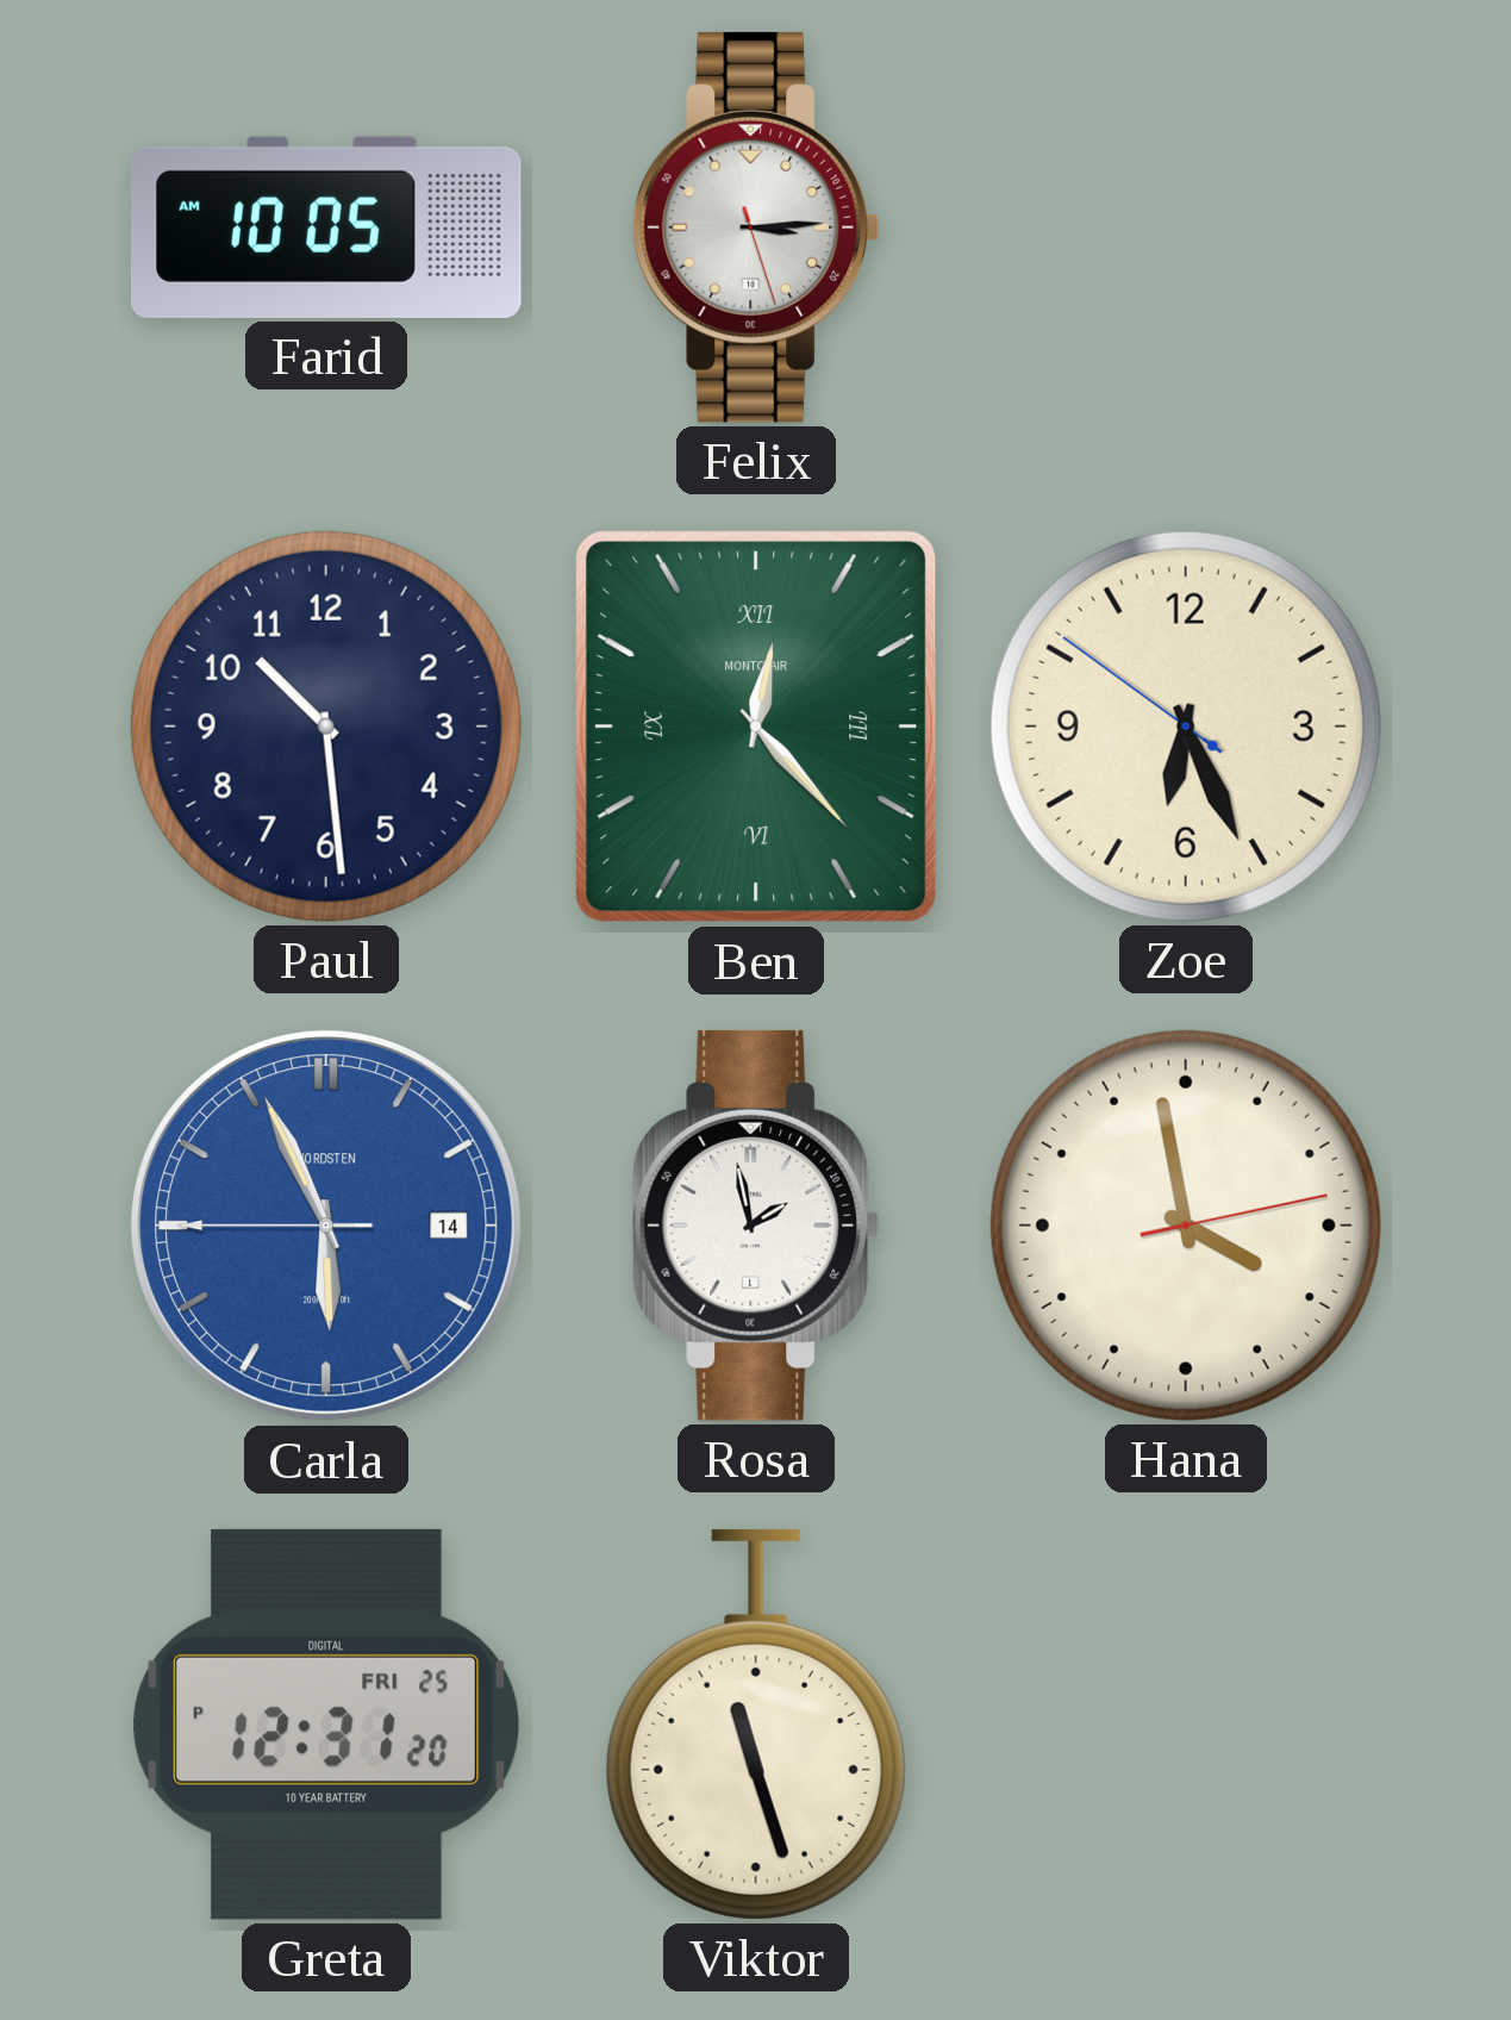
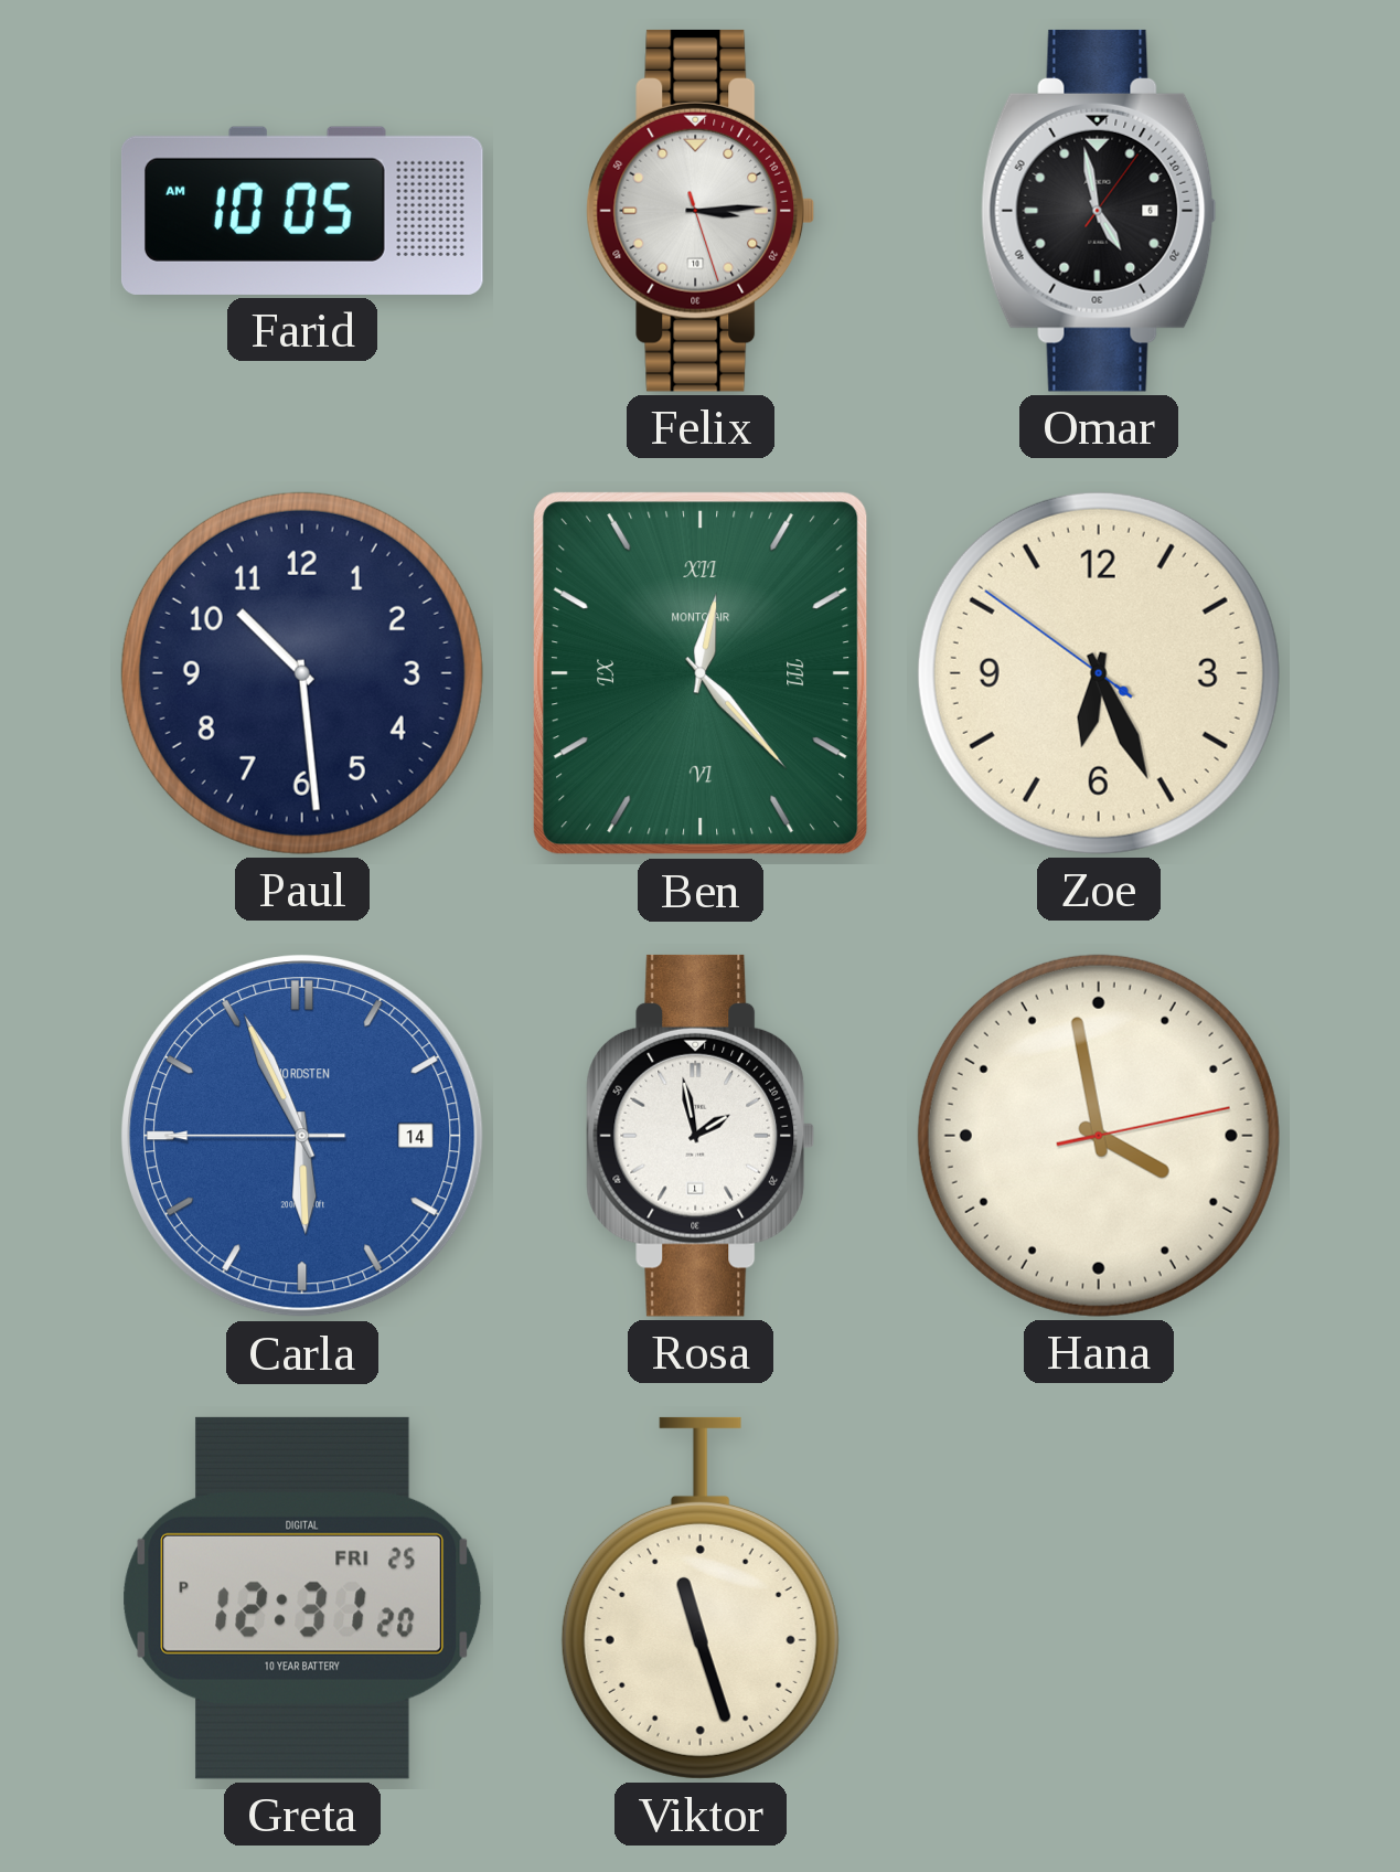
Omar: none -> 4:58 (1099, 211)
